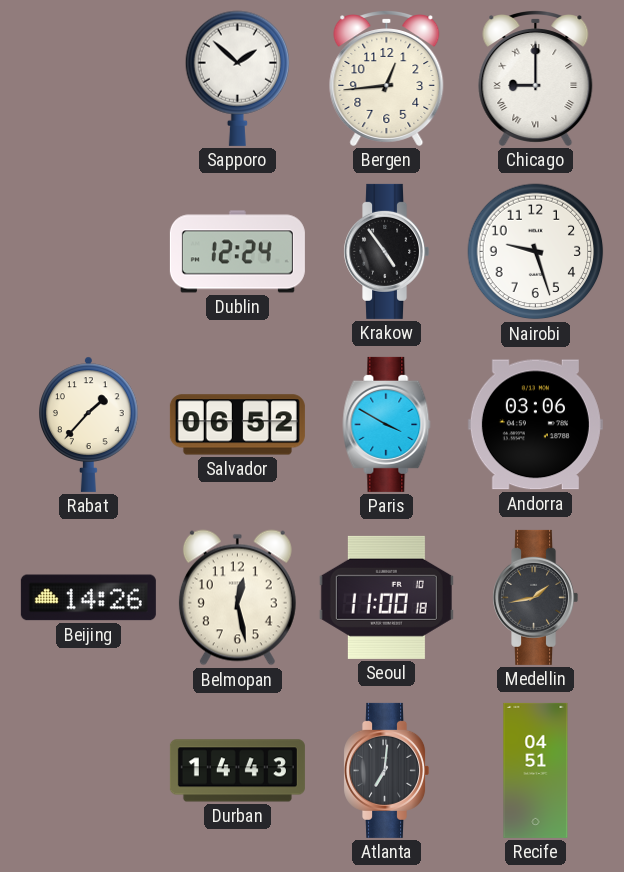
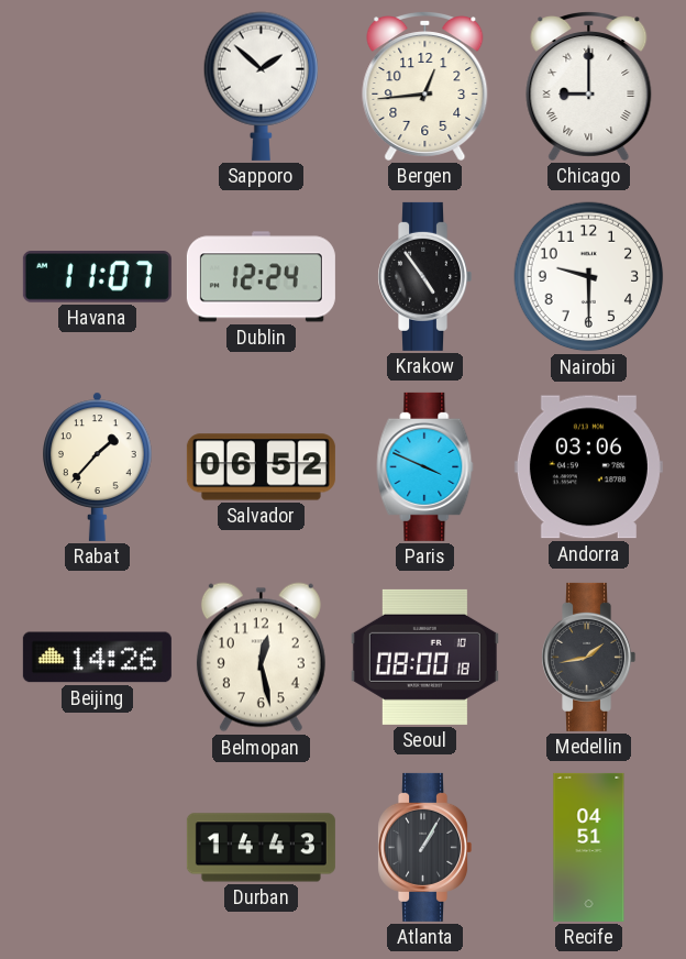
Havana: none -> 11:07 (97, 277)
Nairobi: 9:27 -> 9:30 (589, 277)
Paris: 3:50 -> 3:49 (425, 466)
Seoul: 11:00 -> 08:00 (424, 657)
Atlanta: 7:01 -> 1:05 (425, 847)
